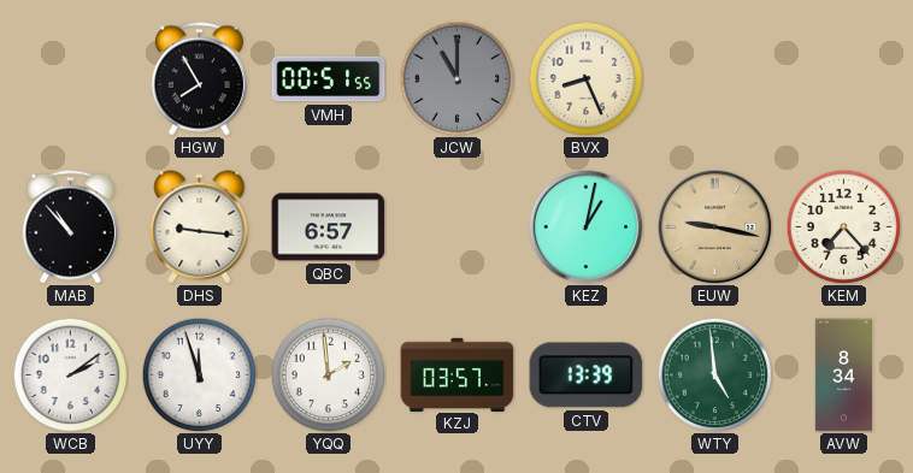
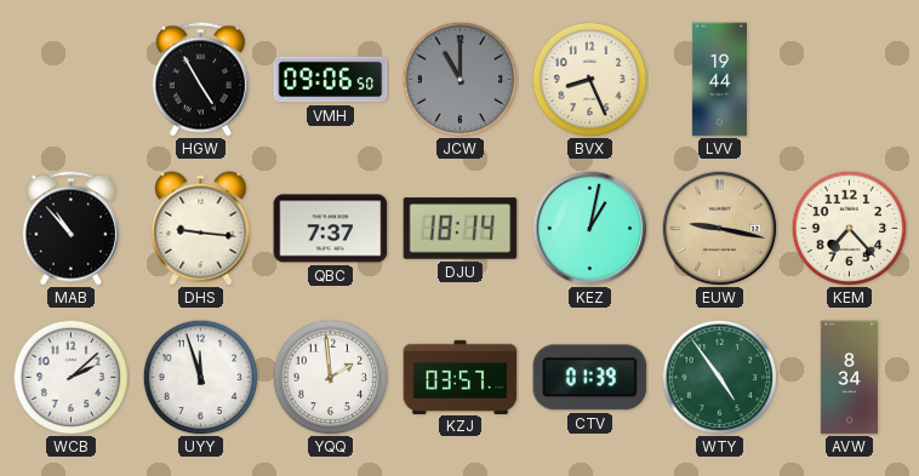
HGW: 7:55 -> 4:55 (200, 80)
VMH: 00:51 -> 09:06 (331, 80)
LVV: none -> 19:44 (719, 80)
QBC: 6:57 -> 7:37 (331, 229)
DJU: none -> 18:14 (461, 229)
WCB: 2:09 -> 2:08 (70, 377)
CTV: 13:39 -> 01:39 (590, 378)
WTY: 4:59 -> 4:54 (719, 377)
